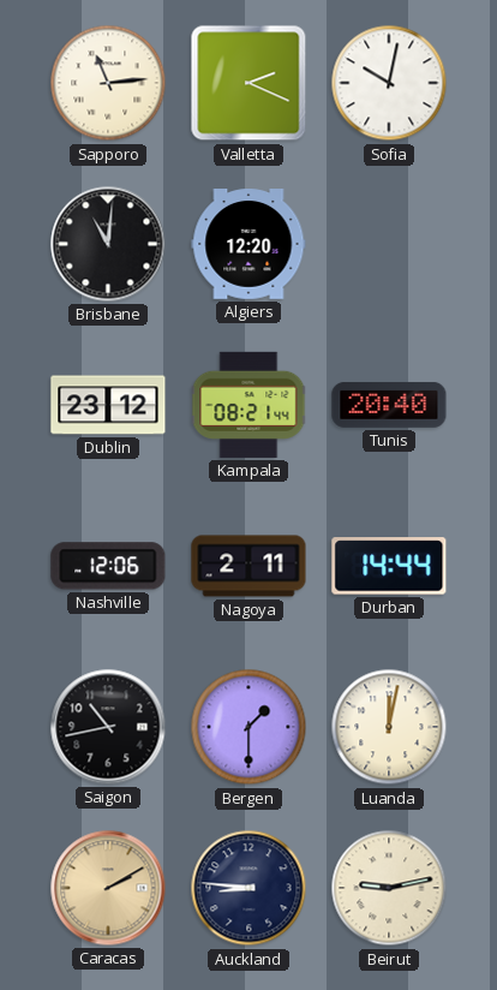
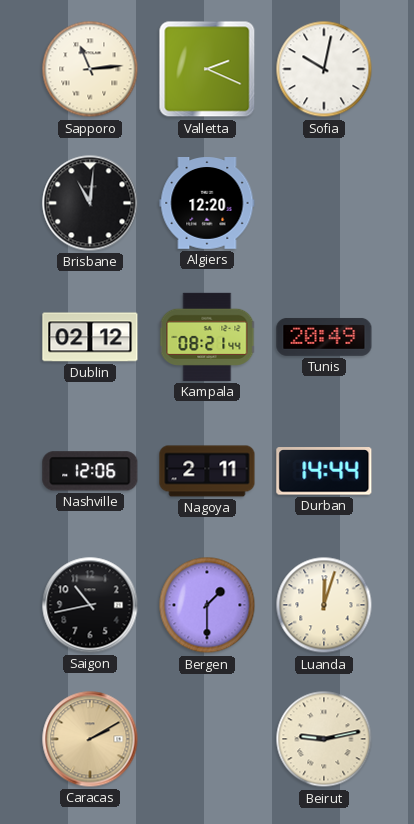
Dublin: 23:12 -> 02:12 (90, 337)
Tunis: 20:40 -> 20:49 (324, 337)
Luanda: 12:02 -> 12:03 (324, 605)
Auckland: 8:46 -> none (248, 888)
